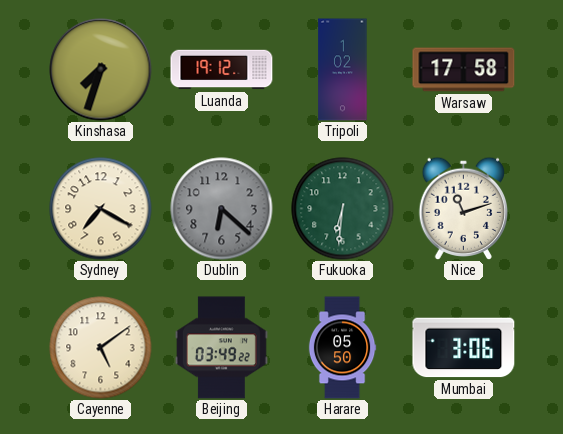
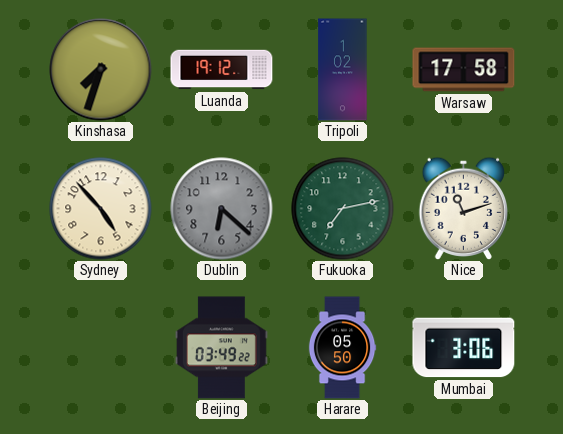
Sydney: 7:20 -> 4:53 (101, 209)
Fukuoka: 6:31 -> 7:13 (343, 209)
Cayenne: 5:09 -> none (101, 348)
